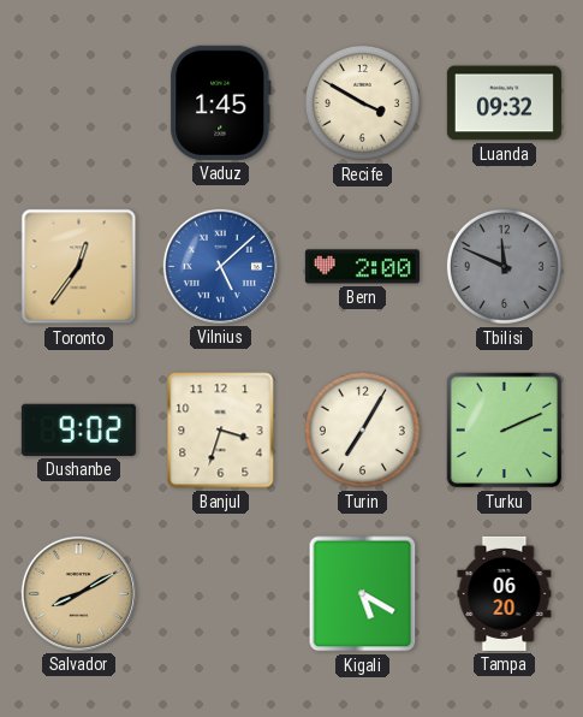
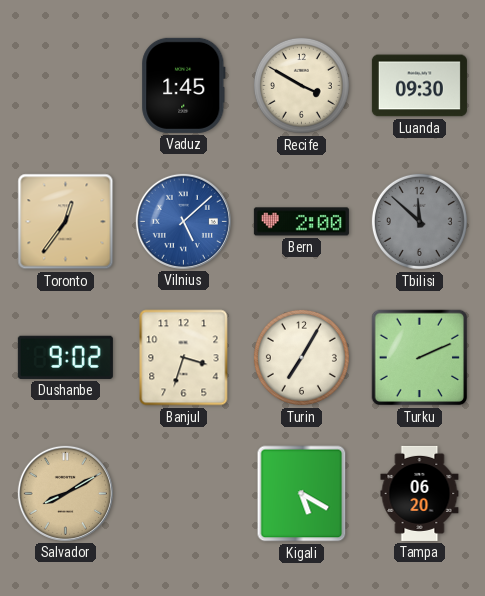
Luanda: 09:32 -> 09:30 (419, 86)
Tbilisi: 11:49 -> 11:52 (419, 221)
